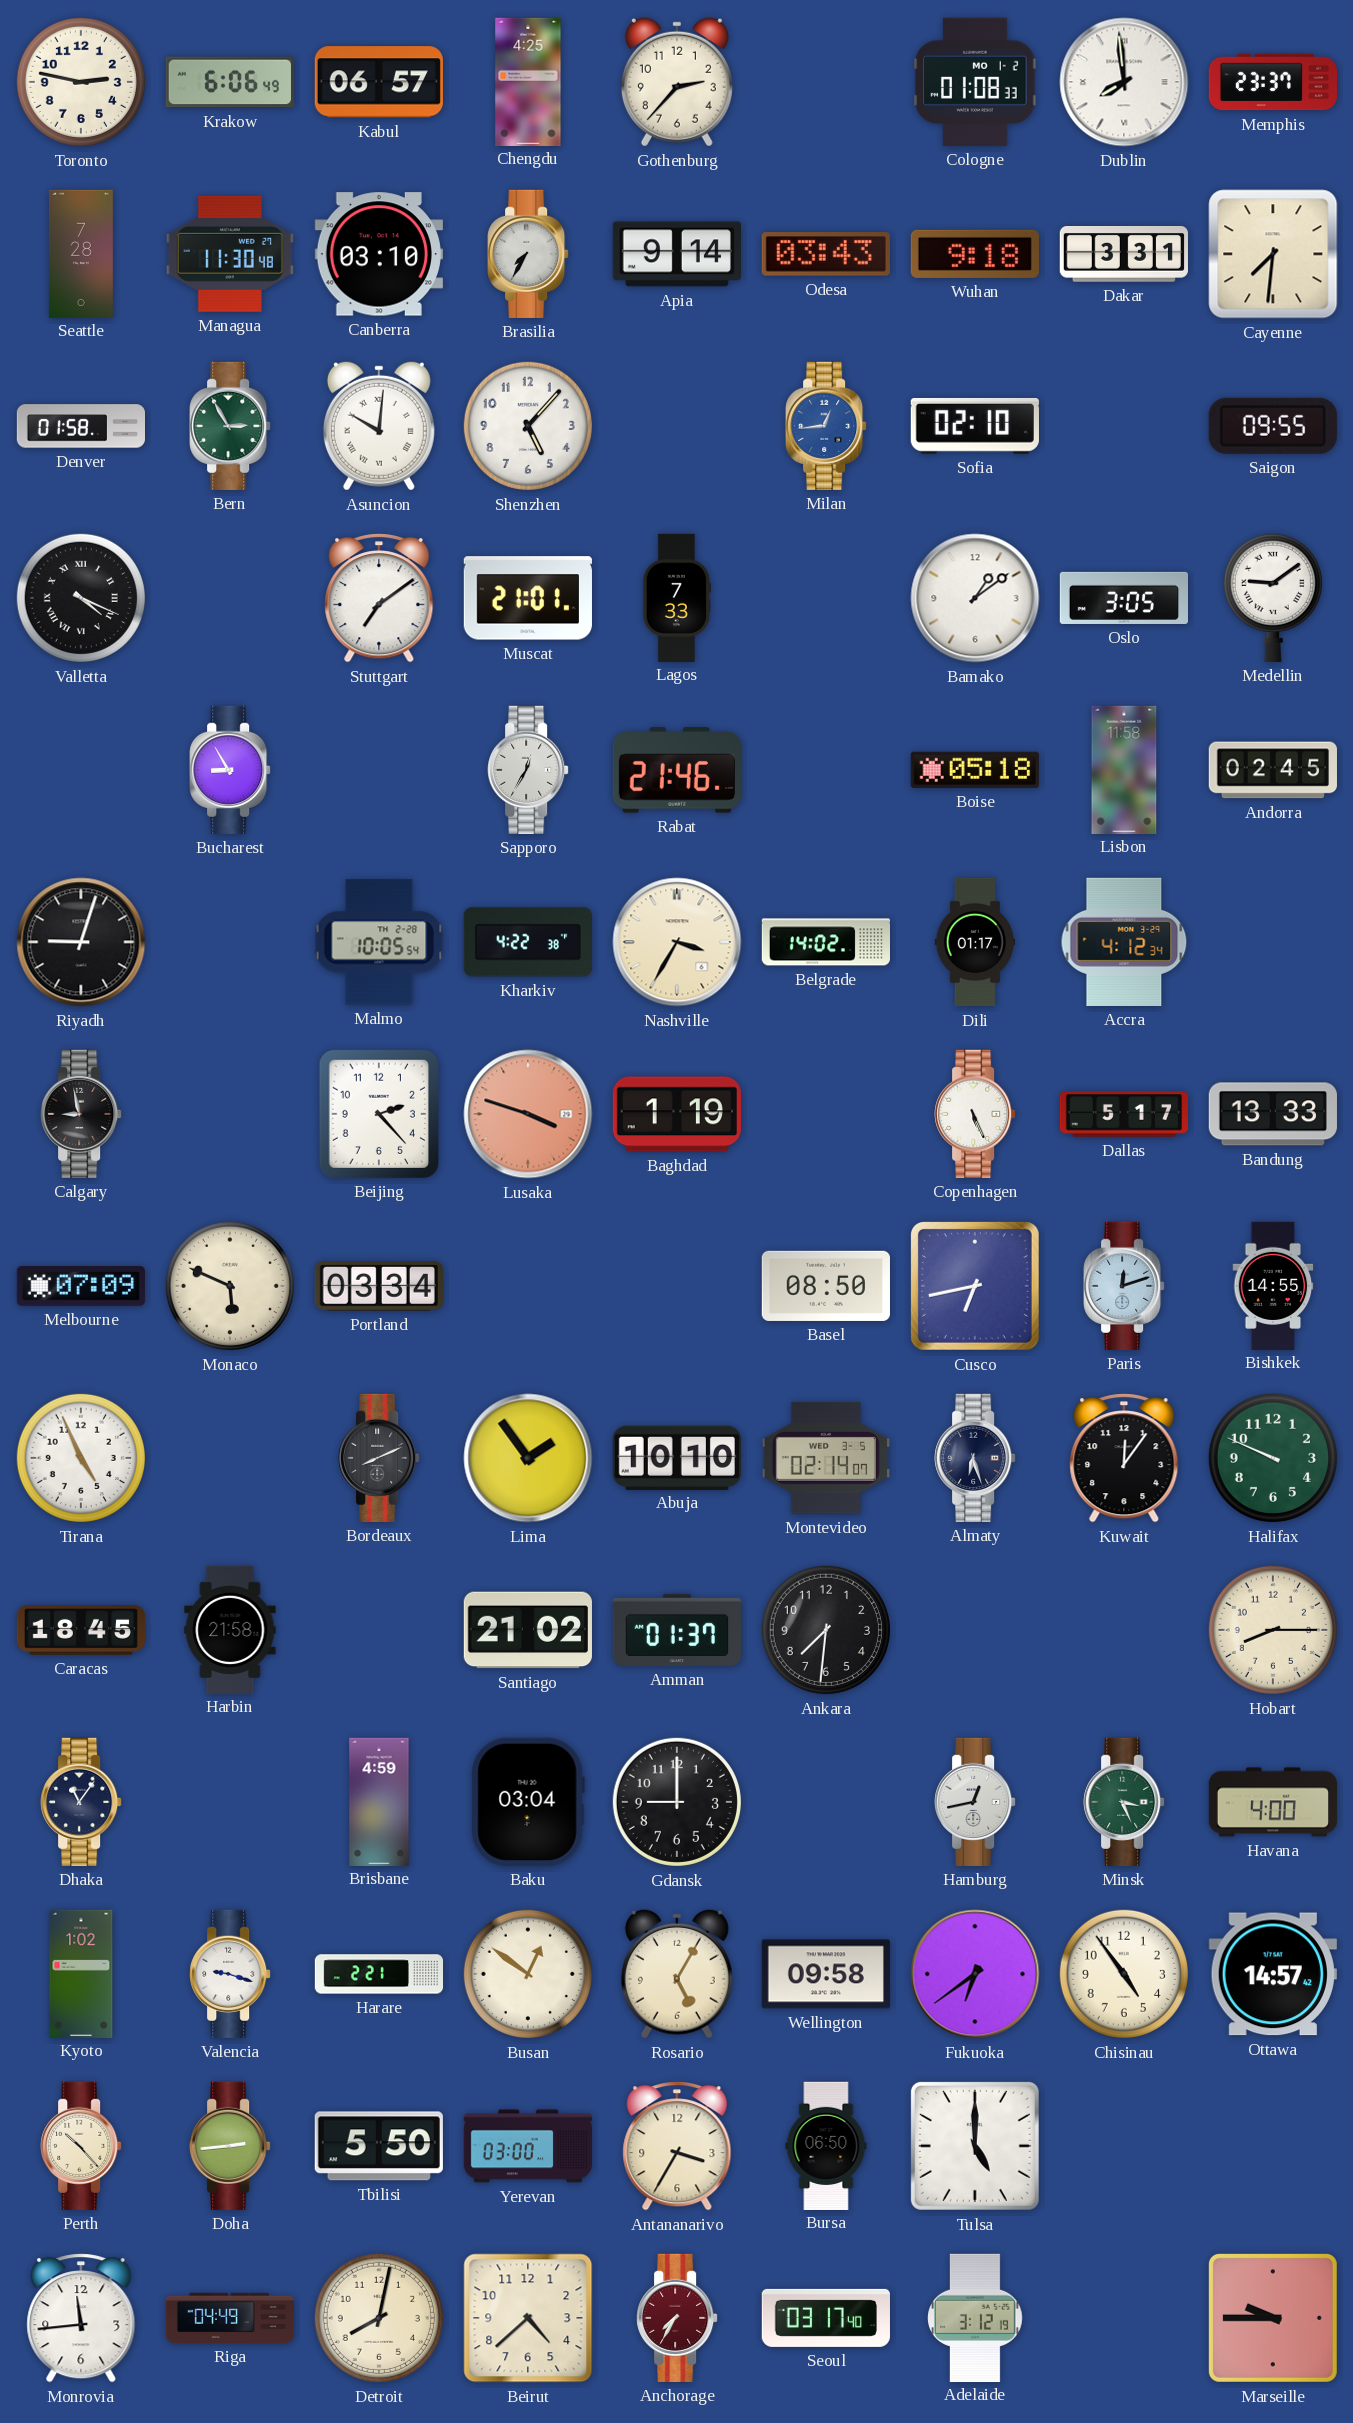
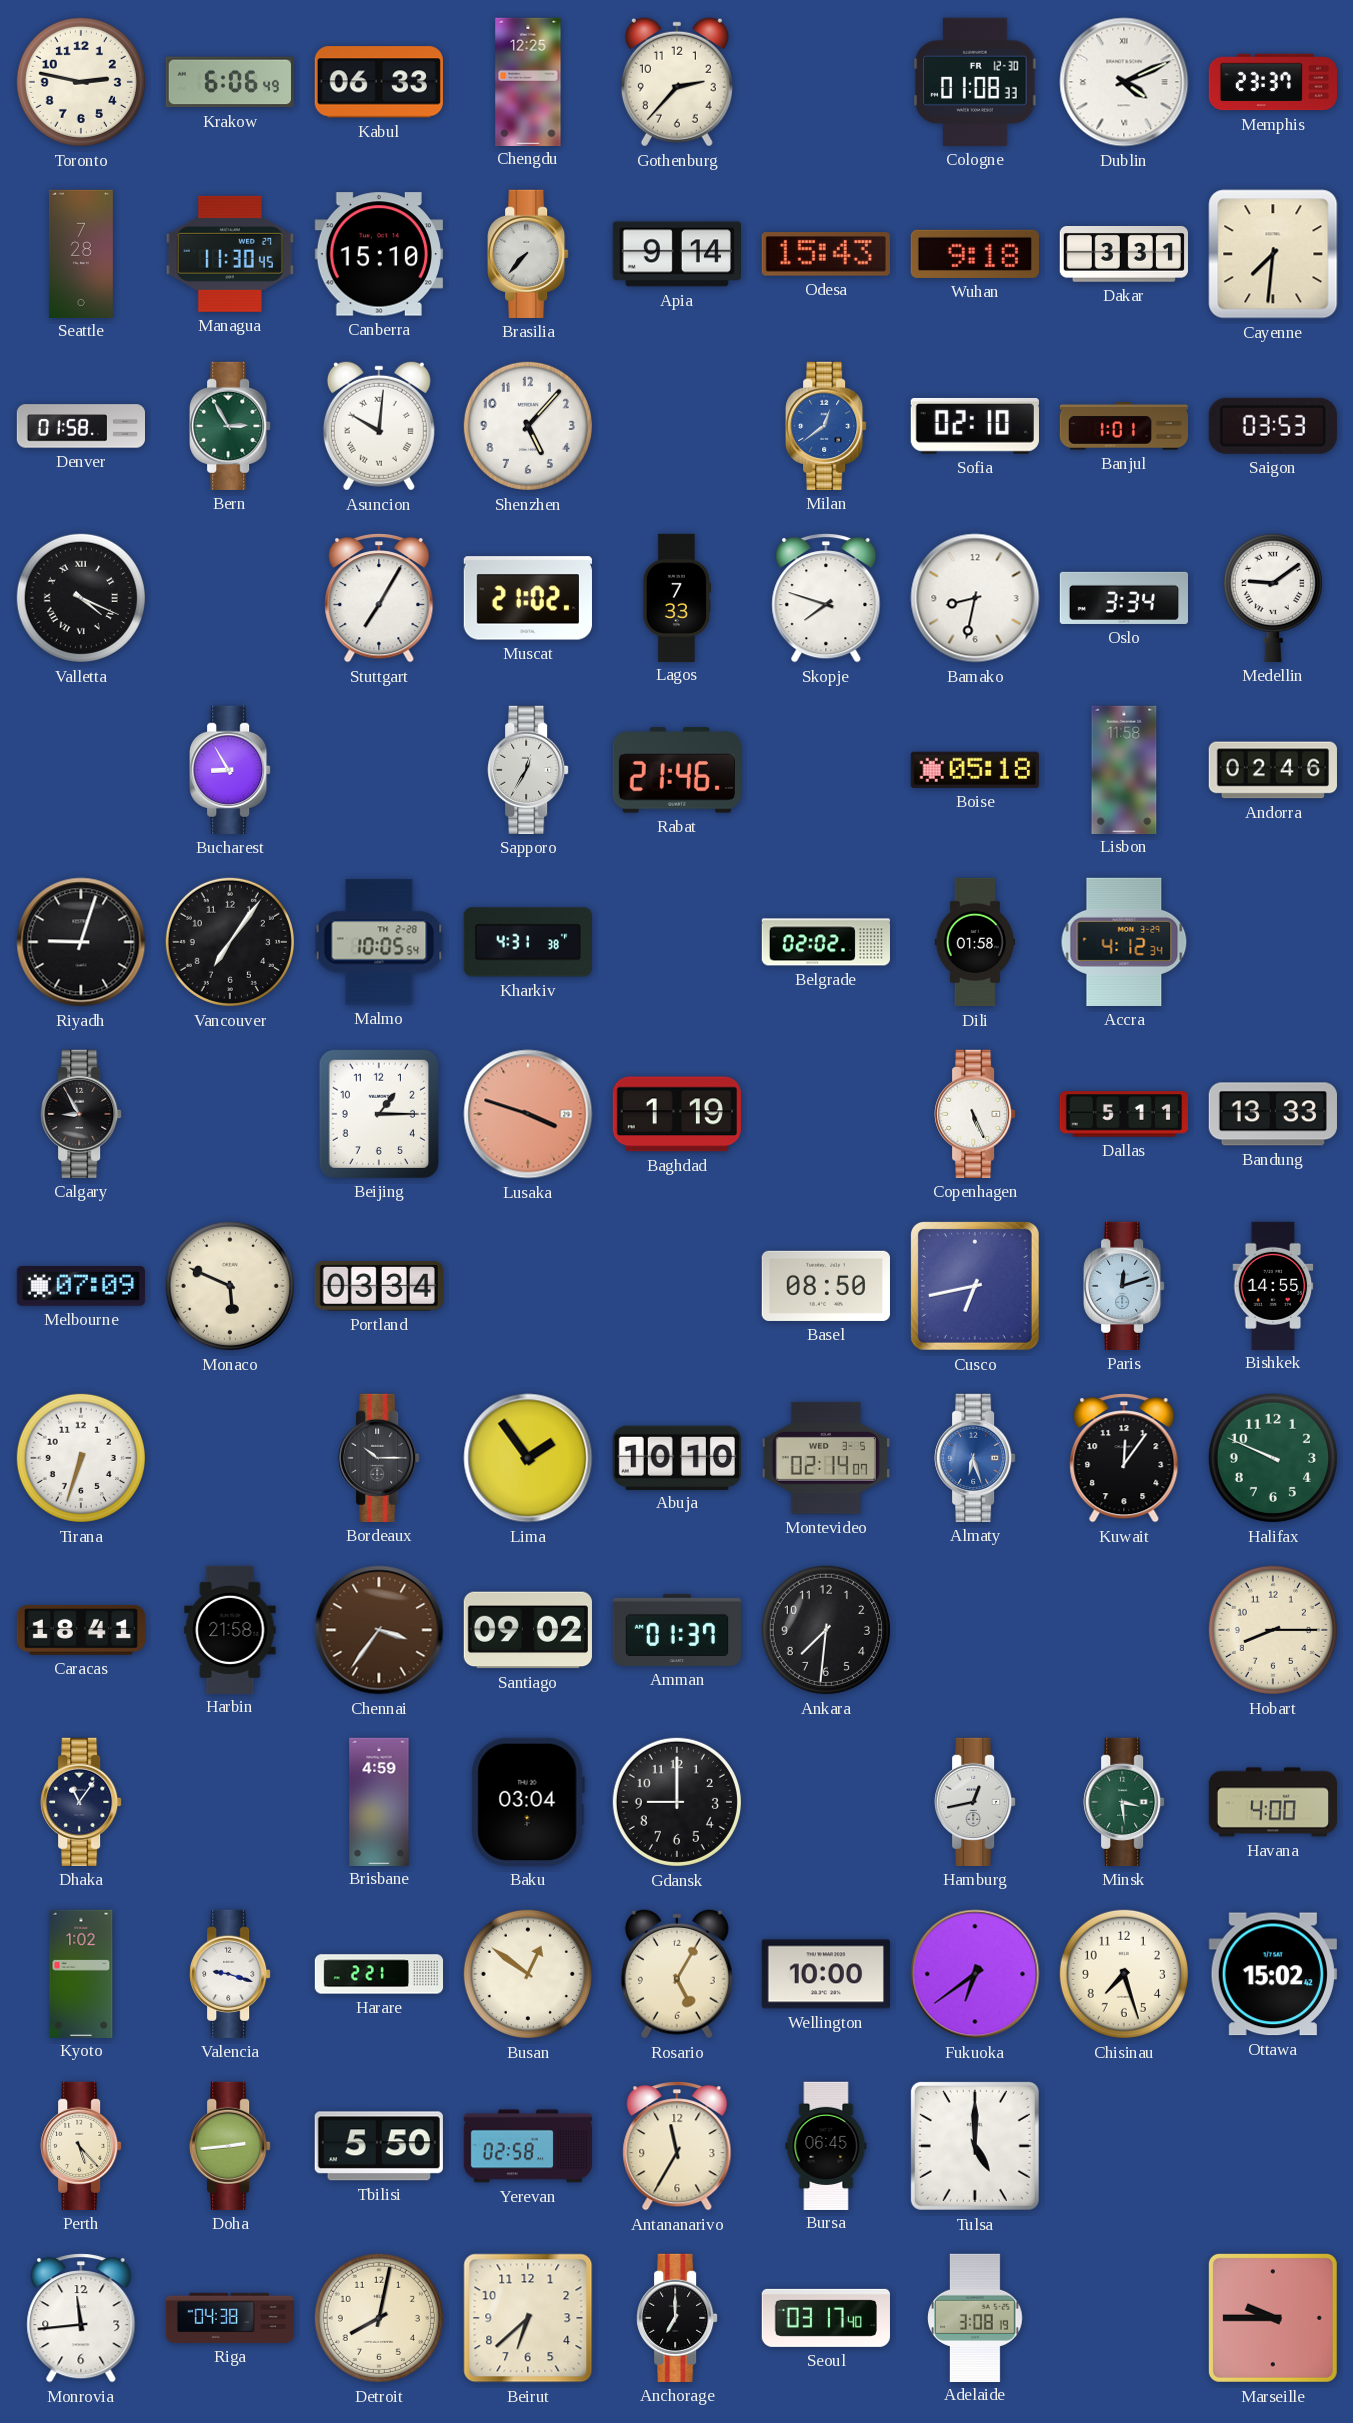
Kabul: 06:57 -> 06:33 (379, 82)
Chengdu: 4:25 -> 12:25 (528, 81)
Cologne date: MO 1-2 -> FR 12-30 (975, 82)
Dublin: 7:59 -> 4:11 (1124, 82)
Managua: 11:30:48 -> 11:30:45 (230, 254)
Canberra: 03:10 -> 15:10 (379, 254)
Brasilia: 7:35 -> 7:37 (528, 254)
Odesa: 03:43 -> 15:43 (826, 254)
Milan: 12:44 -> 12:39 (826, 426)
Banjul: none -> 1:01 (1123, 426)
Saigon: 09:55 -> 03:53 (1273, 426)
Stuttgart: 7:09 -> 7:05 (379, 598)
Muscat: 21:01 -> 21:02 (528, 598)
Skopje: none -> 7:48 (826, 598)
Bamako: 1:09 -> 8:32 (975, 598)
Oslo: 3:05 -> 3:34 (1123, 598)
Andorra: 02:45 -> 02:46 (1273, 770)
Vancouver: none -> 7:06 (230, 942)
Kharkiv: 4:22 -> 4:31 (528, 942)
Nashville: 3:35 -> none (677, 942)
Belgrade: 14:02 -> 02:02 (825, 942)
Dili: 01:17 -> 01:58 (974, 942)
Calgary: 8:58 -> 8:55 (81, 1114)
Beijing: 2:23 -> 1:15 (379, 1114)
Dallas: 5:17 -> 5:11 (1123, 1114)
Tirana: 4:56 -> 6:33 (81, 1458)
Bordeaux: 8:11 -> 10:15 (379, 1458)
Almaty dial: navy -> blue (975, 1458)
Caracas: 18:45 -> 18:41 (80, 1631)
Chennai: none -> 3:36 (379, 1630)
Santiago: 21:02 -> 09:02 (528, 1630)
Minsk: 3:26 -> 3:29 (1124, 1802)
Wellington: 09:58 -> 10:00 (826, 1974)
Chisinau: 4:54 -> 7:27 (1124, 1974)
Ottawa: 14:57 -> 15:02 (1273, 1974)
Perth: 10:23 -> 5:23 (81, 2146)
Yerevan: 03:00 -> 02:58 (527, 2146)
Antananarivo: 3:35 -> 11:35 (677, 2146)
Bursa: 06:50 -> 06:45 (826, 2145)
Riga: 04:49 -> 04:38 (230, 2318)
Beirut: 4:38 -> 6:38 (528, 2318)
Anchorage: 7:35 -> 7:00 (677, 2318)
Anchorage dial: burgundy -> black (677, 2318)
Adelaide: 3:12 -> 3:08 (976, 2317)
